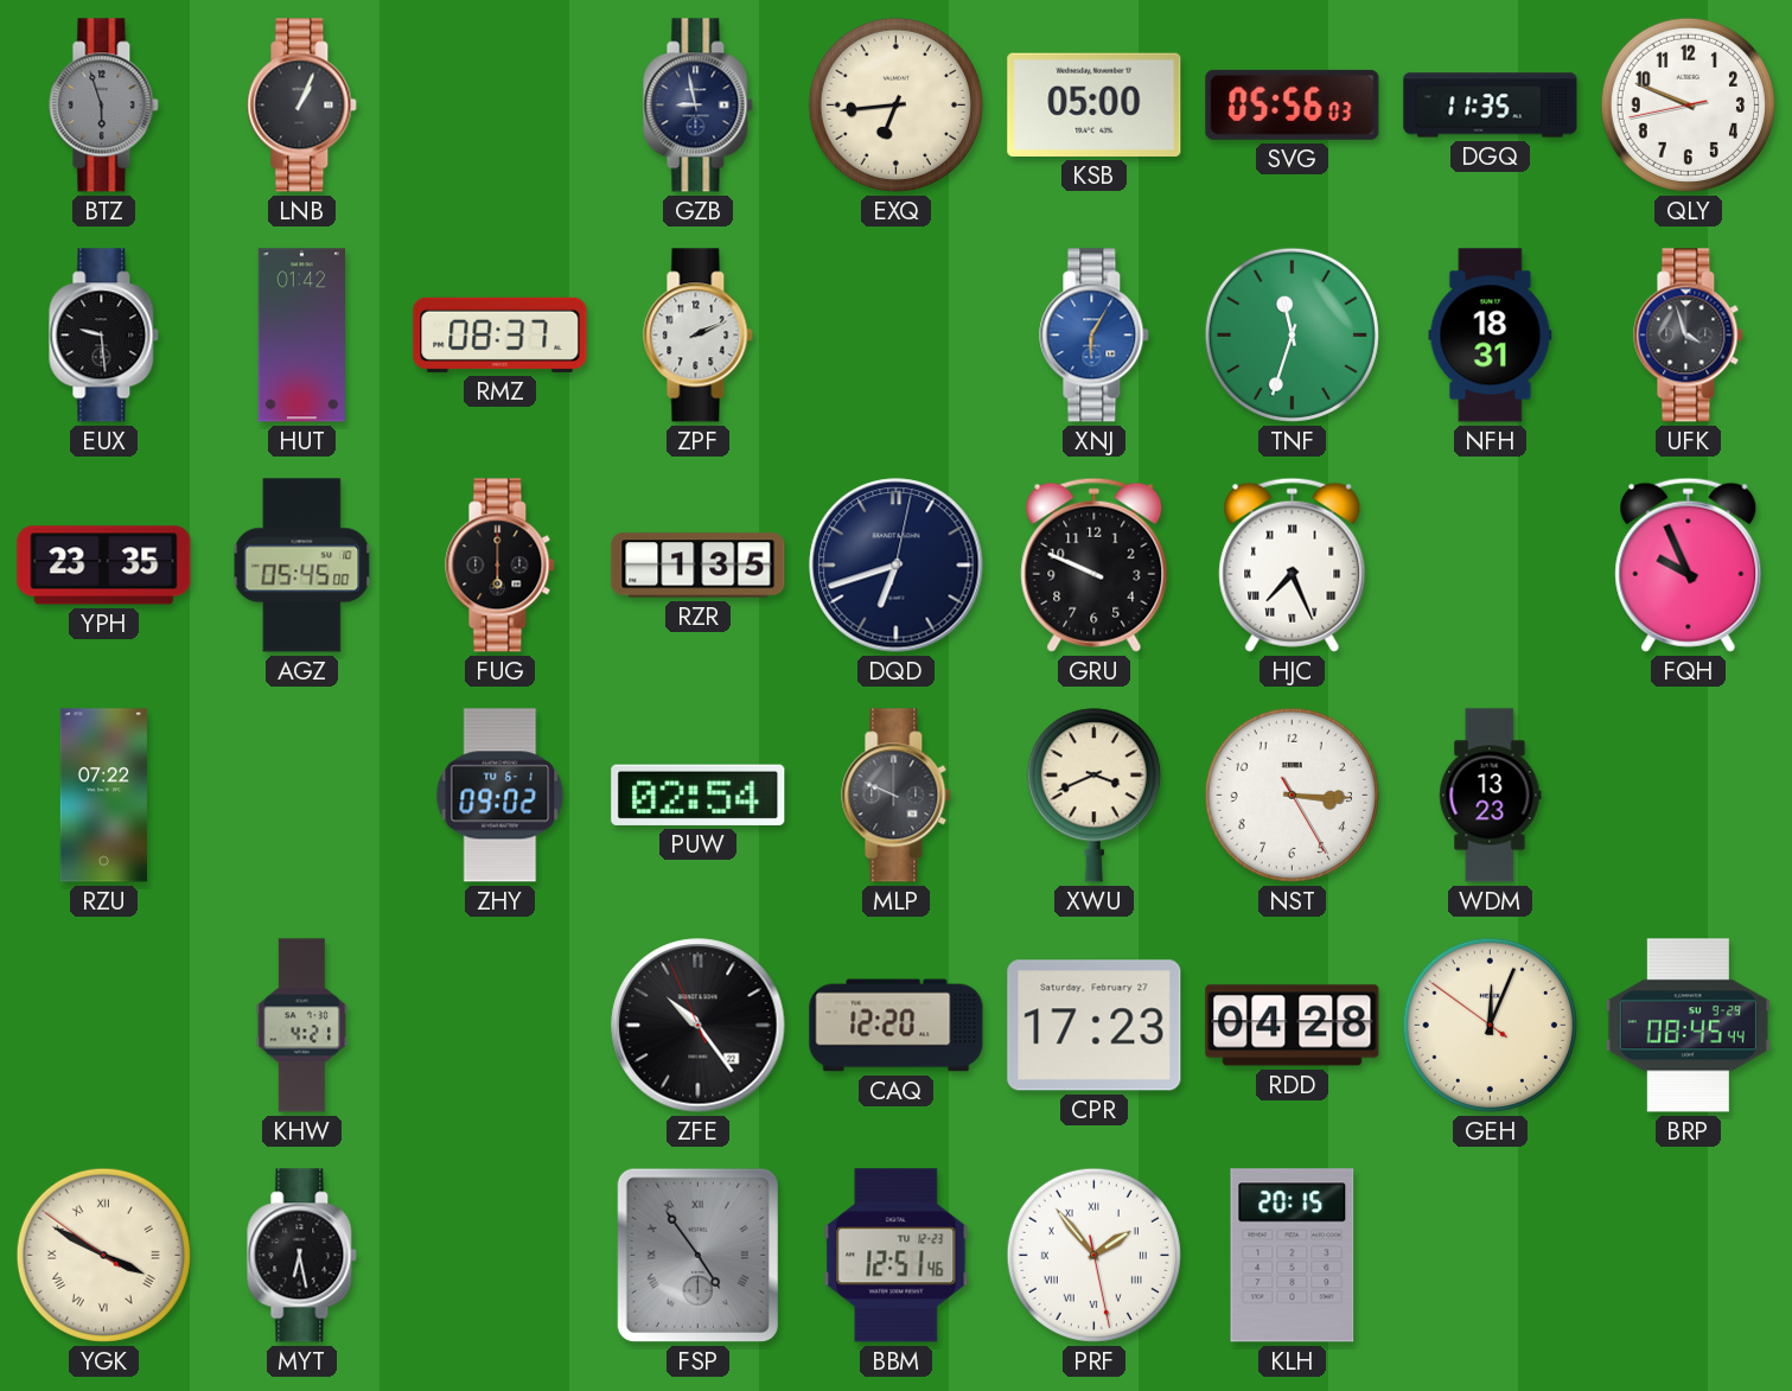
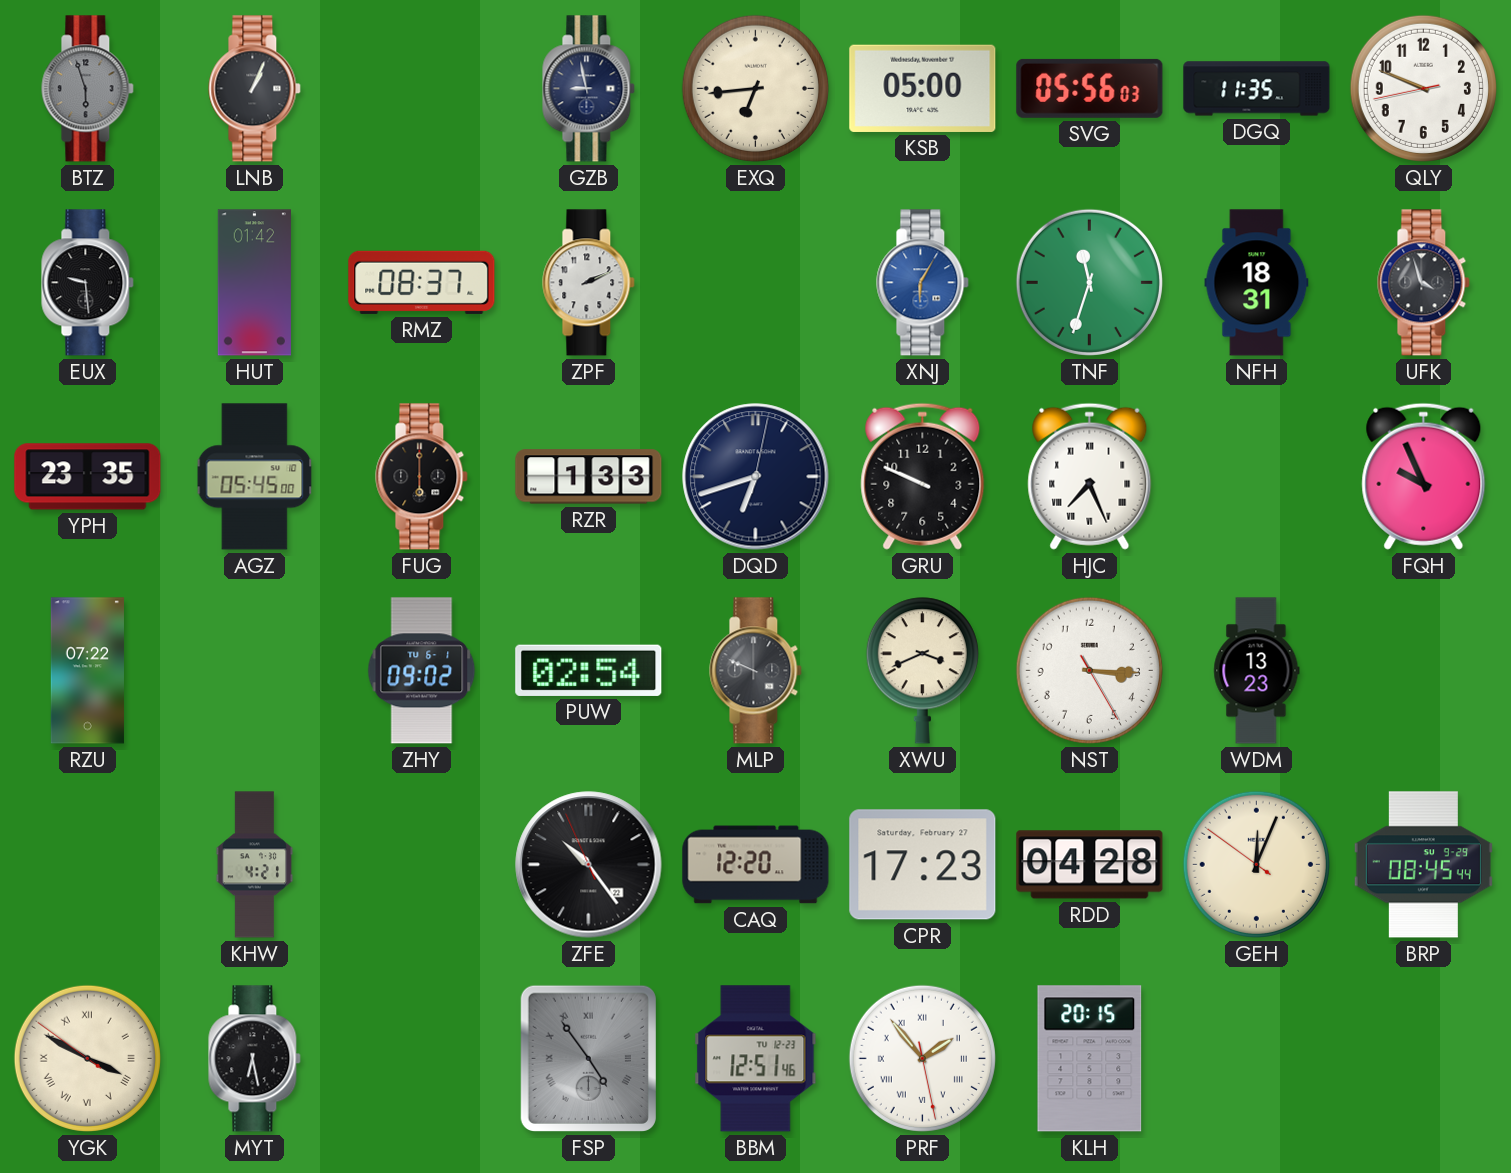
RZR: 1:35 -> 1:33 (589, 477)
